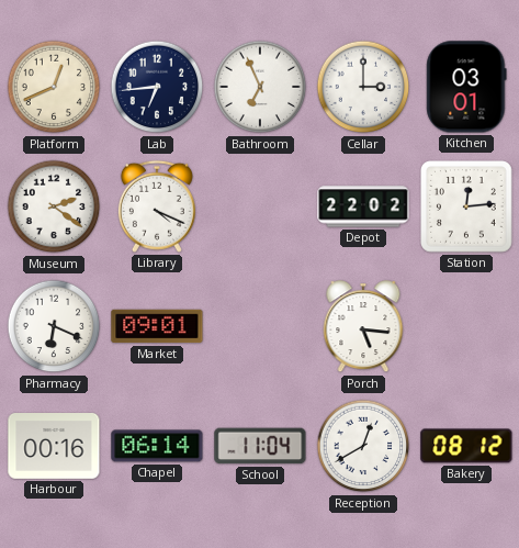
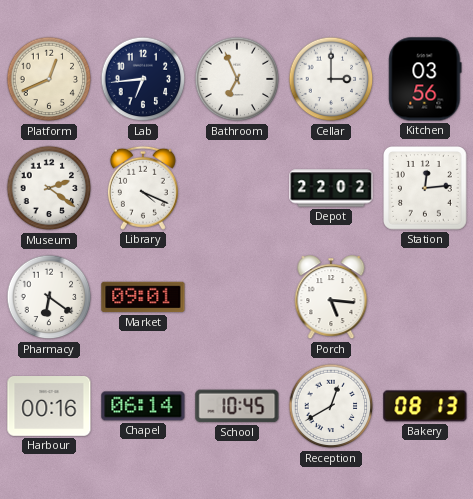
Kitchen: 03:01 -> 03:56 (425, 79)
Pharmacy: 6:19 -> 6:21 (49, 297)
School: 11:04 -> 10:45 (237, 406)
Bakery: 08:12 -> 08:13 (425, 406)
